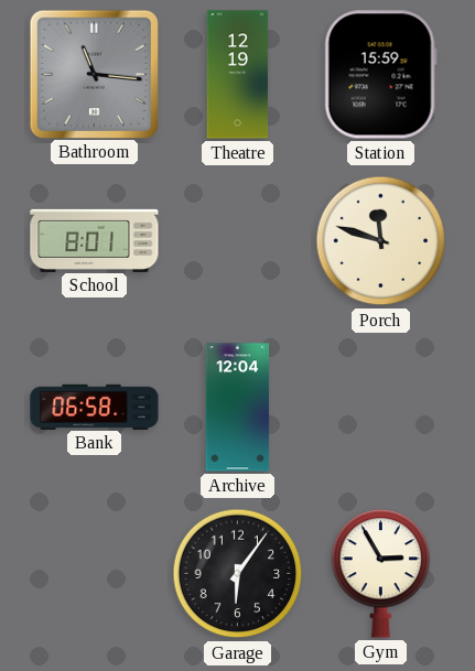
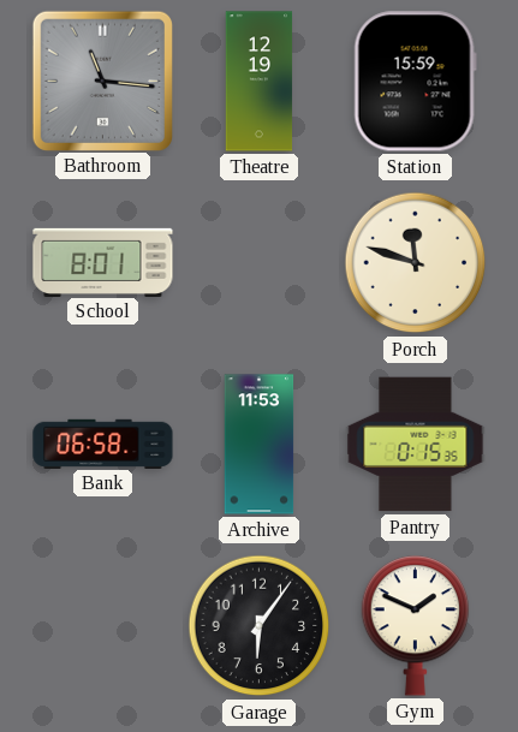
Archive: 12:04 -> 11:53 (260, 445)
Pantry: none -> 0:15 (416, 445)
Gym: 2:55 -> 1:49 (416, 626)
